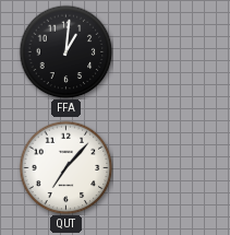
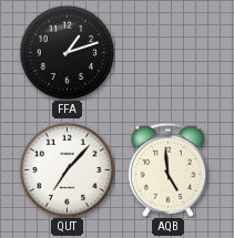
FFA: 1:01 -> 1:12 (67, 52)
AQB: none -> 4:59 (167, 169)
